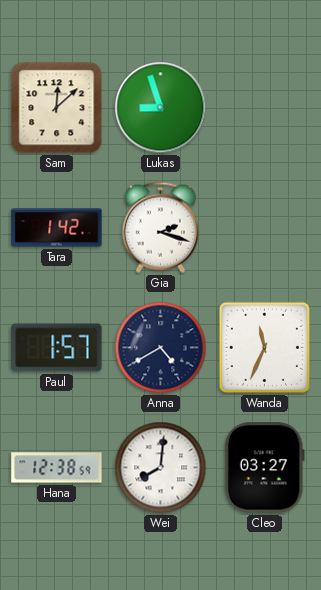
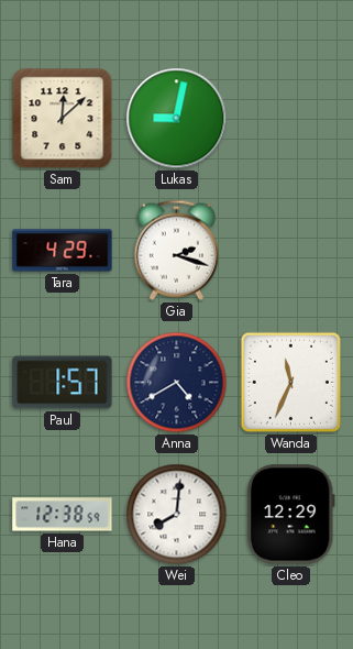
Lukas: 8:57 -> 9:02 (177, 119)
Tara: 1:42 -> 4:29 (63, 251)
Cleo: 03:27 -> 12:29 (290, 515)
